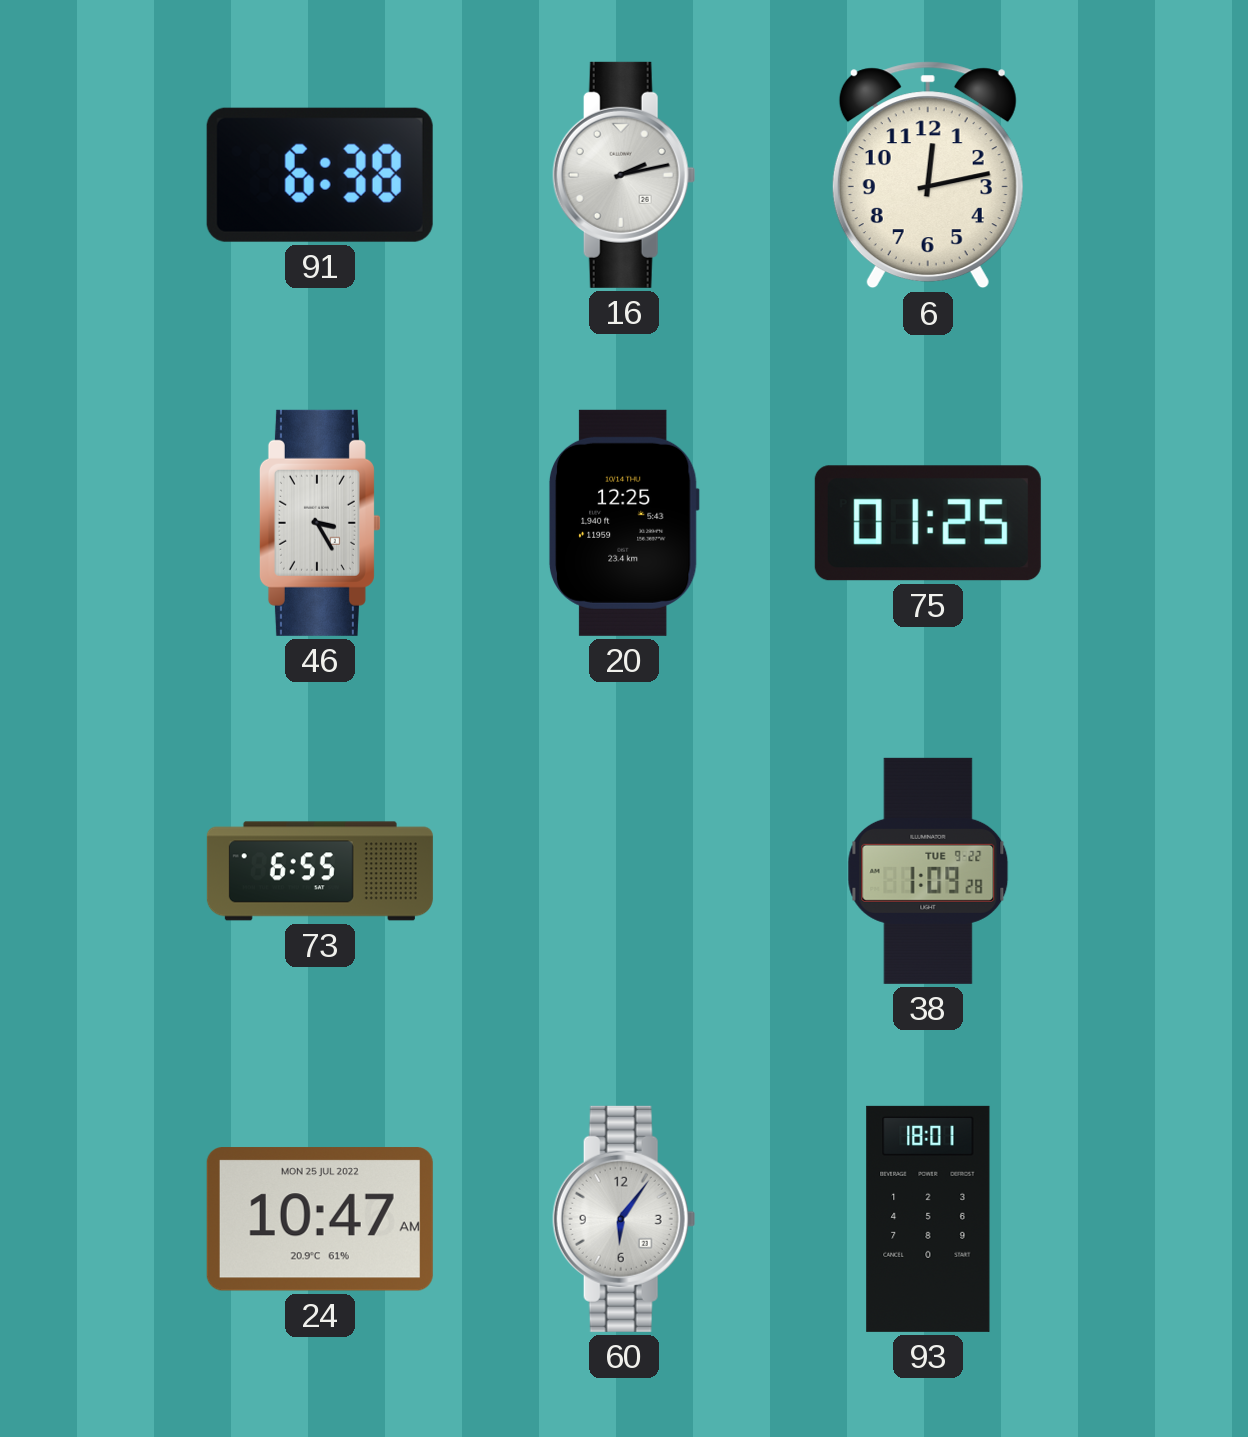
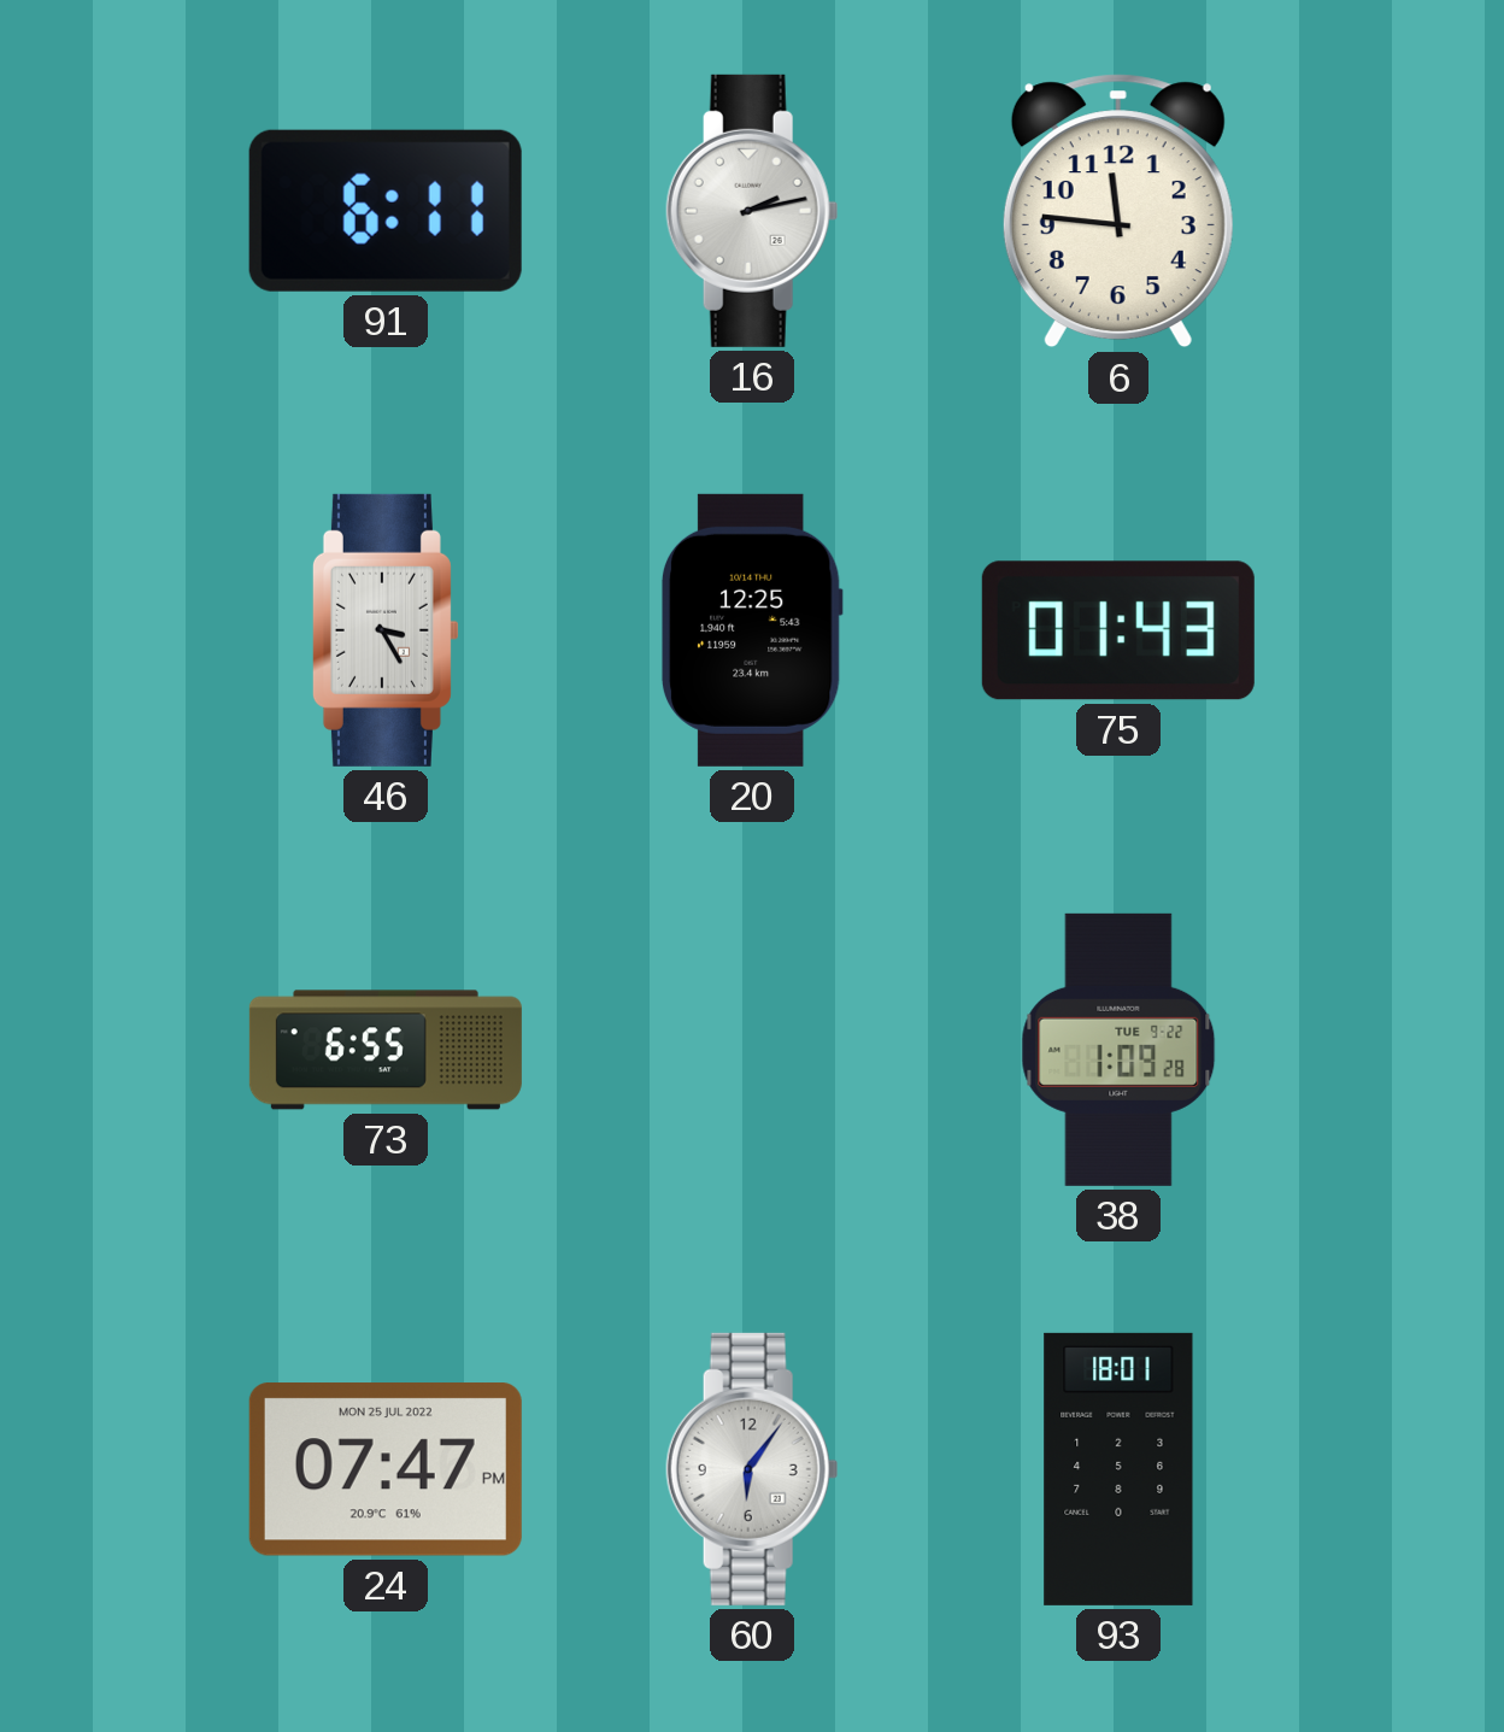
91: 6:38 -> 6:11 (386, 211)
6: 12:13 -> 11:46 (1118, 211)
75: 01:25 -> 01:43 (1118, 630)
24: 10:47 -> 07:47 (386, 1470)
